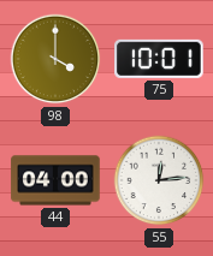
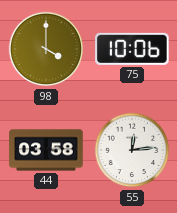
75: 10:01 -> 10:06 (132, 49)
44: 04:00 -> 03:58 (46, 150)
